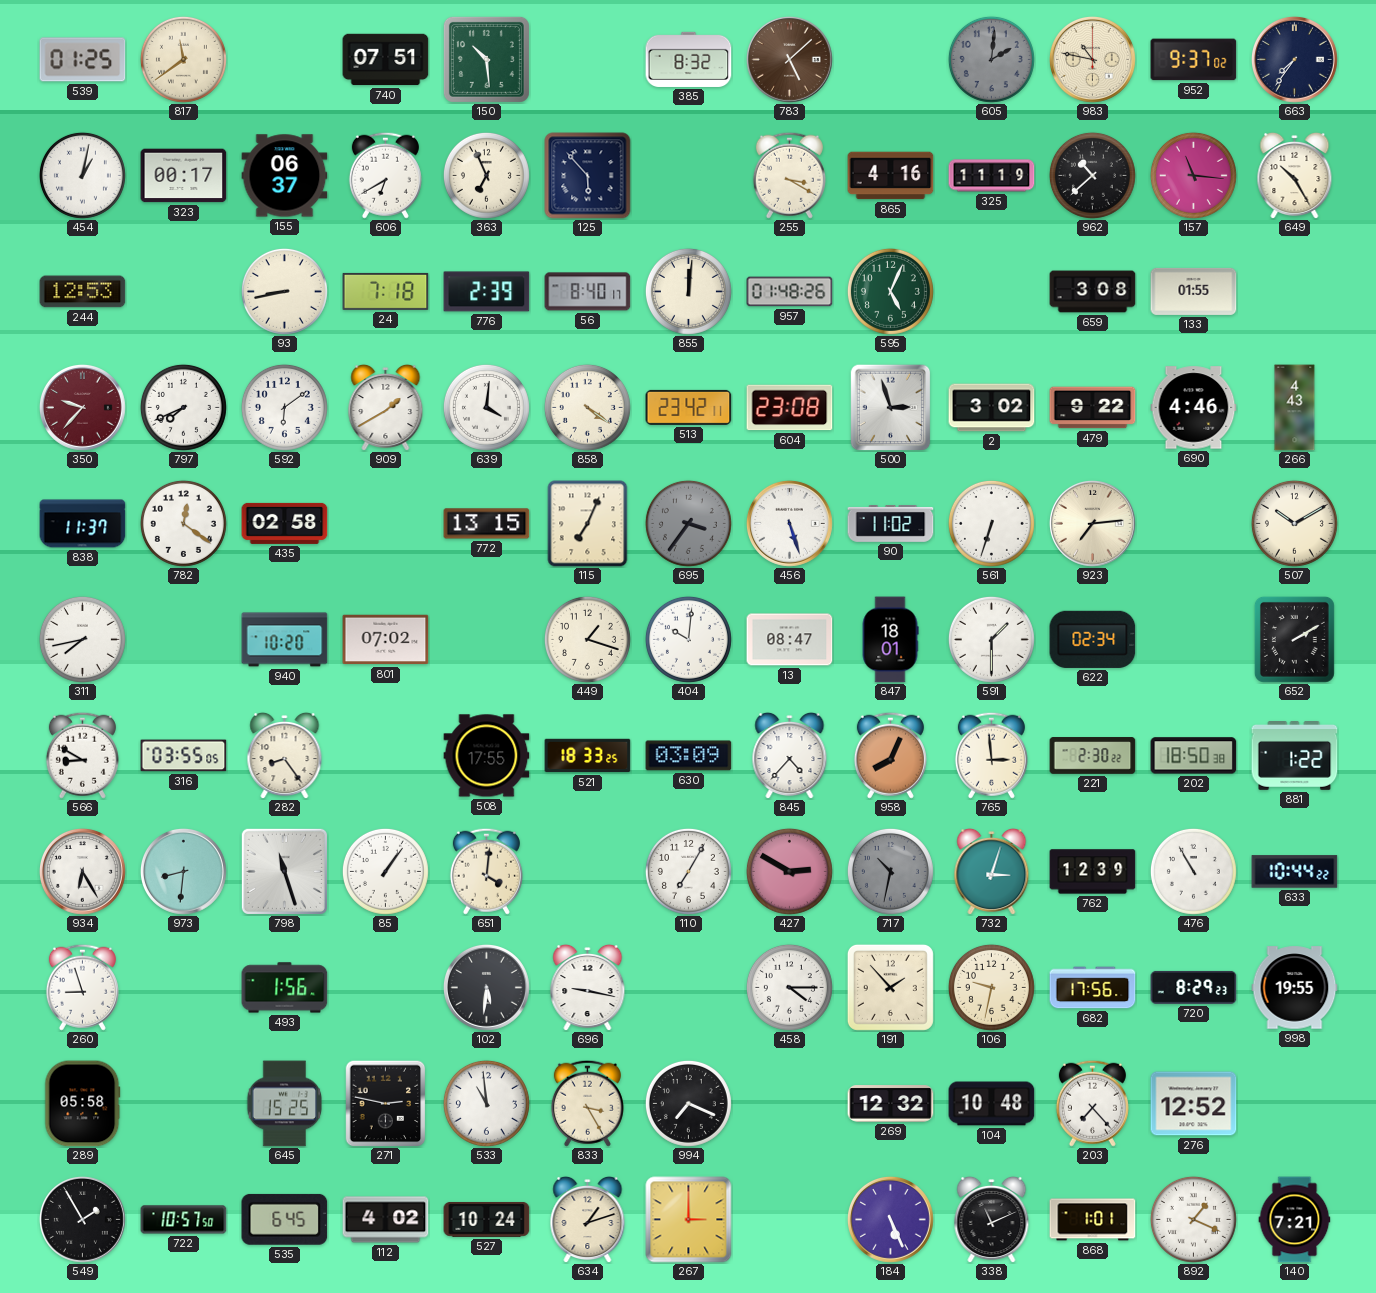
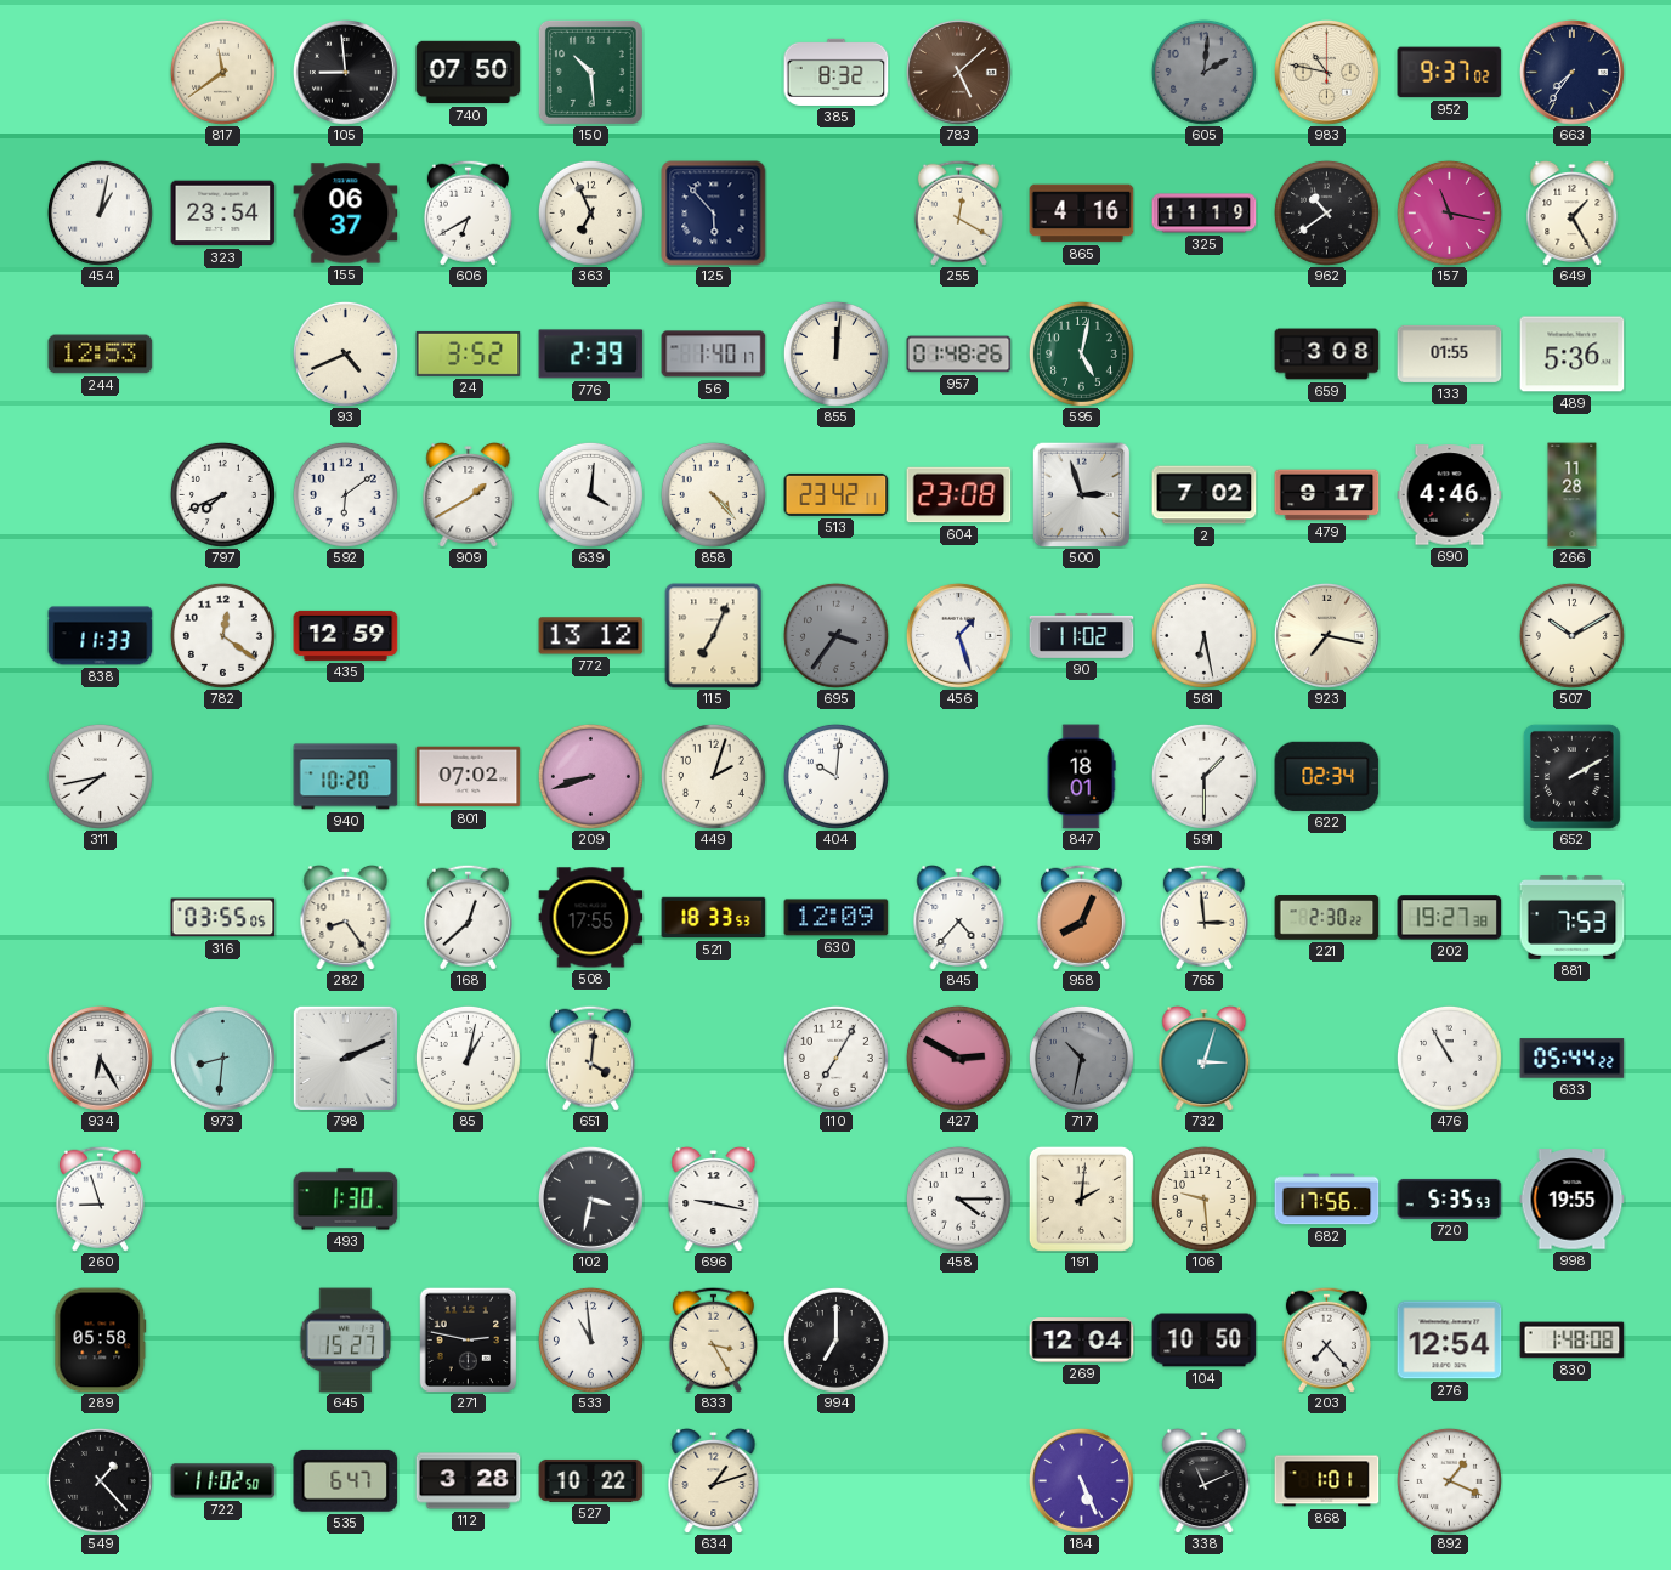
539: 01:25 -> none (83, 60)
105: none -> 8:59 (345, 72)
740: 07:51 -> 07:50 (469, 73)
323: 00:17 -> 23:54 (223, 214)
255: 3:20 -> 12:20 (958, 212)
962: 10:38 -> 10:39 (1326, 212)
157: 11:16 -> 11:17 (1449, 212)
649: 10:25 -> 1:25 (1573, 212)
93: 8:43 -> 4:41 (345, 353)
24: 7:18 -> 3:52 (469, 353)
56: 8:40 -> 1:40 (714, 355)
595: 5:04 -> 5:02 (1081, 353)
489: none -> 5:36 (1573, 355)
350: 9:37 -> none (82, 407)
858: 4:21 -> 4:23 (713, 494)
2: 3:02 -> 7:02 (1205, 495)
479: 9:22 -> 9:17 (1327, 495)
266: 4:43 -> 11:28 (1573, 495)
838: 11:37 -> 11:33 (101, 636)
435: 02:58 -> 12:59 (346, 635)
772: 13:15 -> 13:12 (591, 636)
456: 5:27 -> 1:27 (958, 635)
561: 6:33 -> 6:28 (1203, 635)
923: 7:14 -> 7:17 (1326, 635)
209: none -> 8:42 (590, 776)
449: 1:18 -> 2:03 (713, 776)
13: 08:47 -> none (790, 640)
566: 8:50 -> none (82, 755)
168: none -> 12:38 (468, 917)
521: 18:33:25 -> 18:33:53 (714, 918)
630: 03:09 -> 12:09 (837, 918)
202: 18:50 -> 19:27 (1450, 918)
881: 1:22 -> 7:53 (1573, 918)
798: 11:27 -> 2:11 (345, 1058)
85: 1:06 -> 1:02 (468, 1058)
762: 12:39 -> none (1093, 872)
633: 10:44 -> 05:44 (1573, 1059)
493: 1:56 -> 1:30 (346, 1200)
102: 5:31 -> 3:32 (590, 1198)
191: 1:53 -> 2:01 (1081, 1198)
106: 9:32 -> 9:29 (1203, 1198)
720: 8:29 -> 5:35 (1450, 1198)
645: 15:25 -> 15:27 (346, 1341)
994: 7:19 -> 7:00 (836, 1339)
269: 12:32 -> 12:04 (1082, 1341)
104: 10:48 -> 10:50 (1205, 1341)
276: 12:52 -> 12:54 (1450, 1341)
830: none -> 1:48 (1573, 1341)
549: 1:55 -> 1:23 (100, 1480)
722: 10:57 -> 11:02 (223, 1481)
535: 6:45 -> 6:47 (346, 1480)
112: 4:02 -> 3:28 (469, 1481)
527: 10:24 -> 10:22 (591, 1480)
267: 3:00 -> none (689, 1220)
140: 7:21 -> none (1295, 1220)
